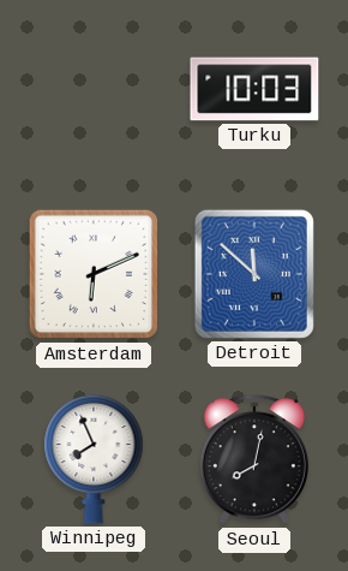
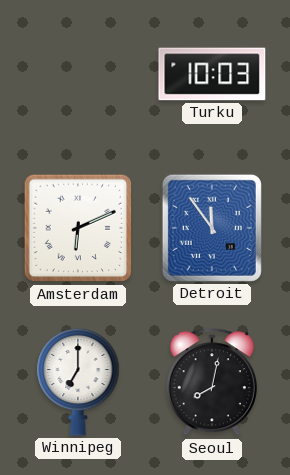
Detroit: 11:52 -> 11:54 (212, 228)
Winnipeg: 7:56 -> 7:00 (78, 382)
